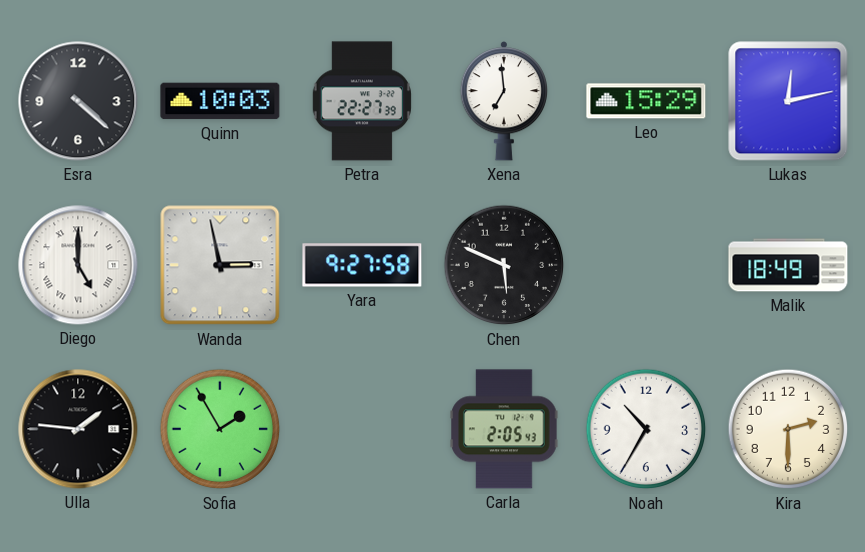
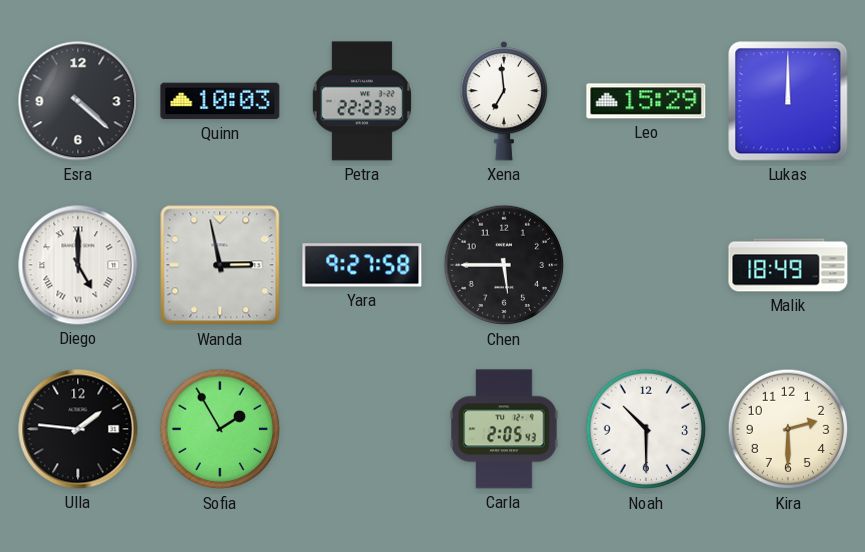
Petra: 22:27 -> 22:23 (362, 101)
Lukas: 12:13 -> 12:00 (788, 101)
Chen: 5:49 -> 5:45 (504, 265)
Noah: 10:35 -> 10:30 (646, 429)
